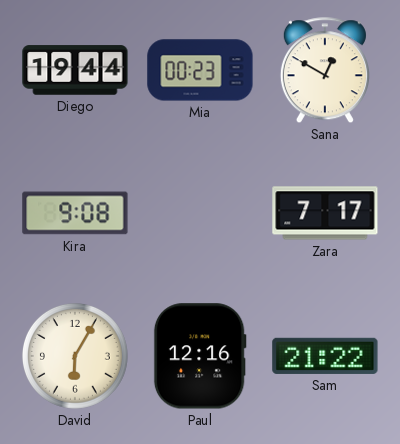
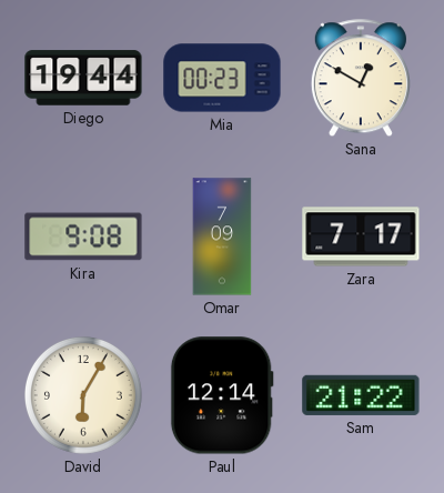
Omar: none -> 7:09 (222, 237)
Paul: 12:16 -> 12:14 (222, 395)
